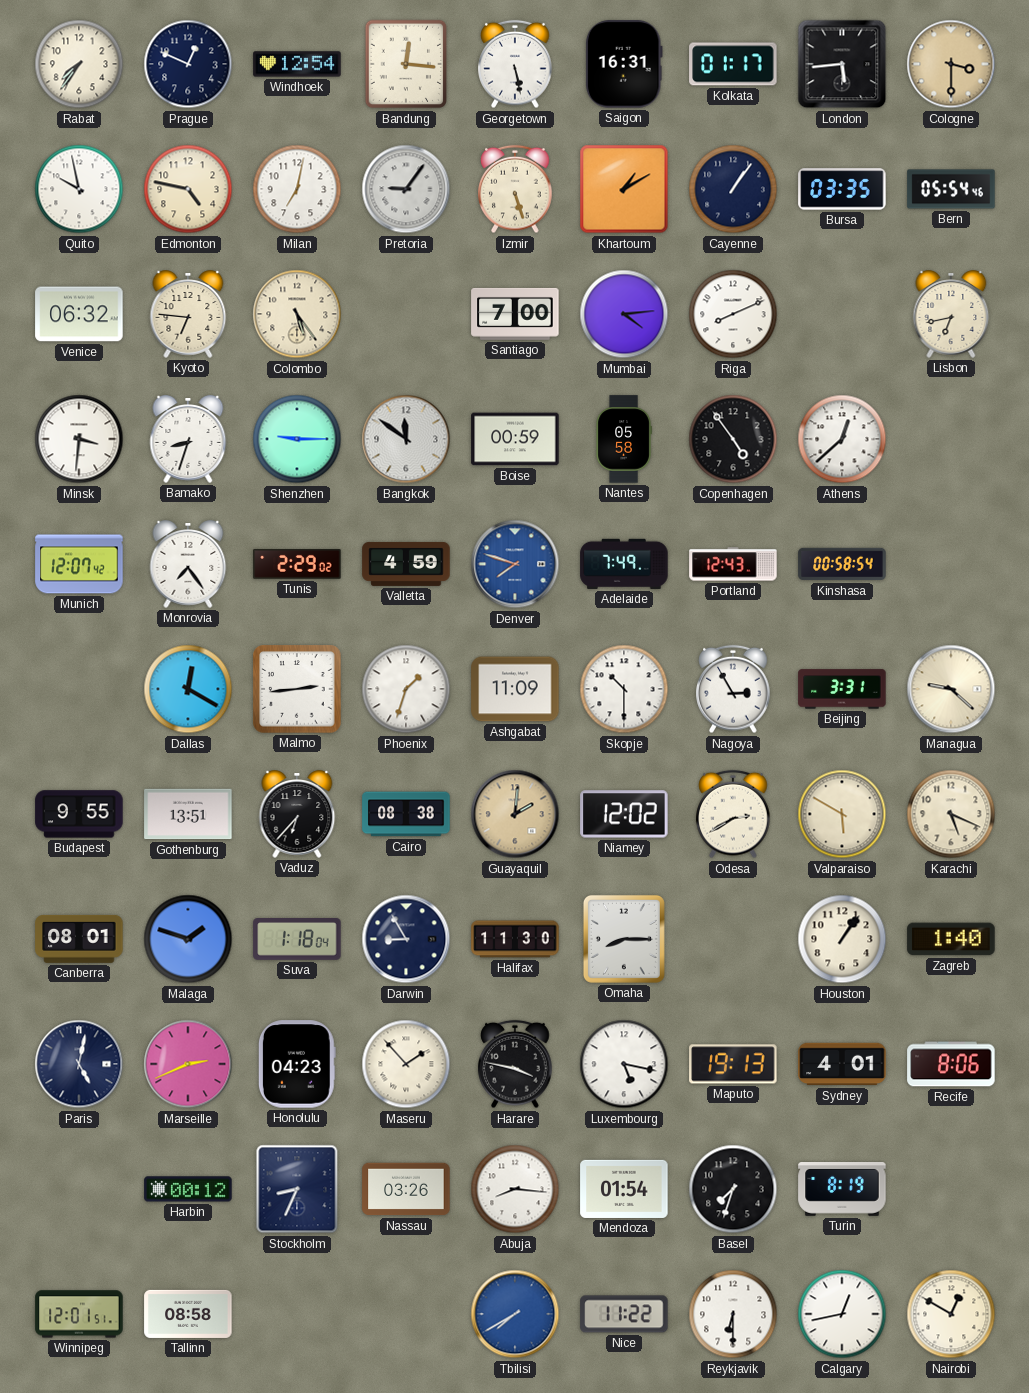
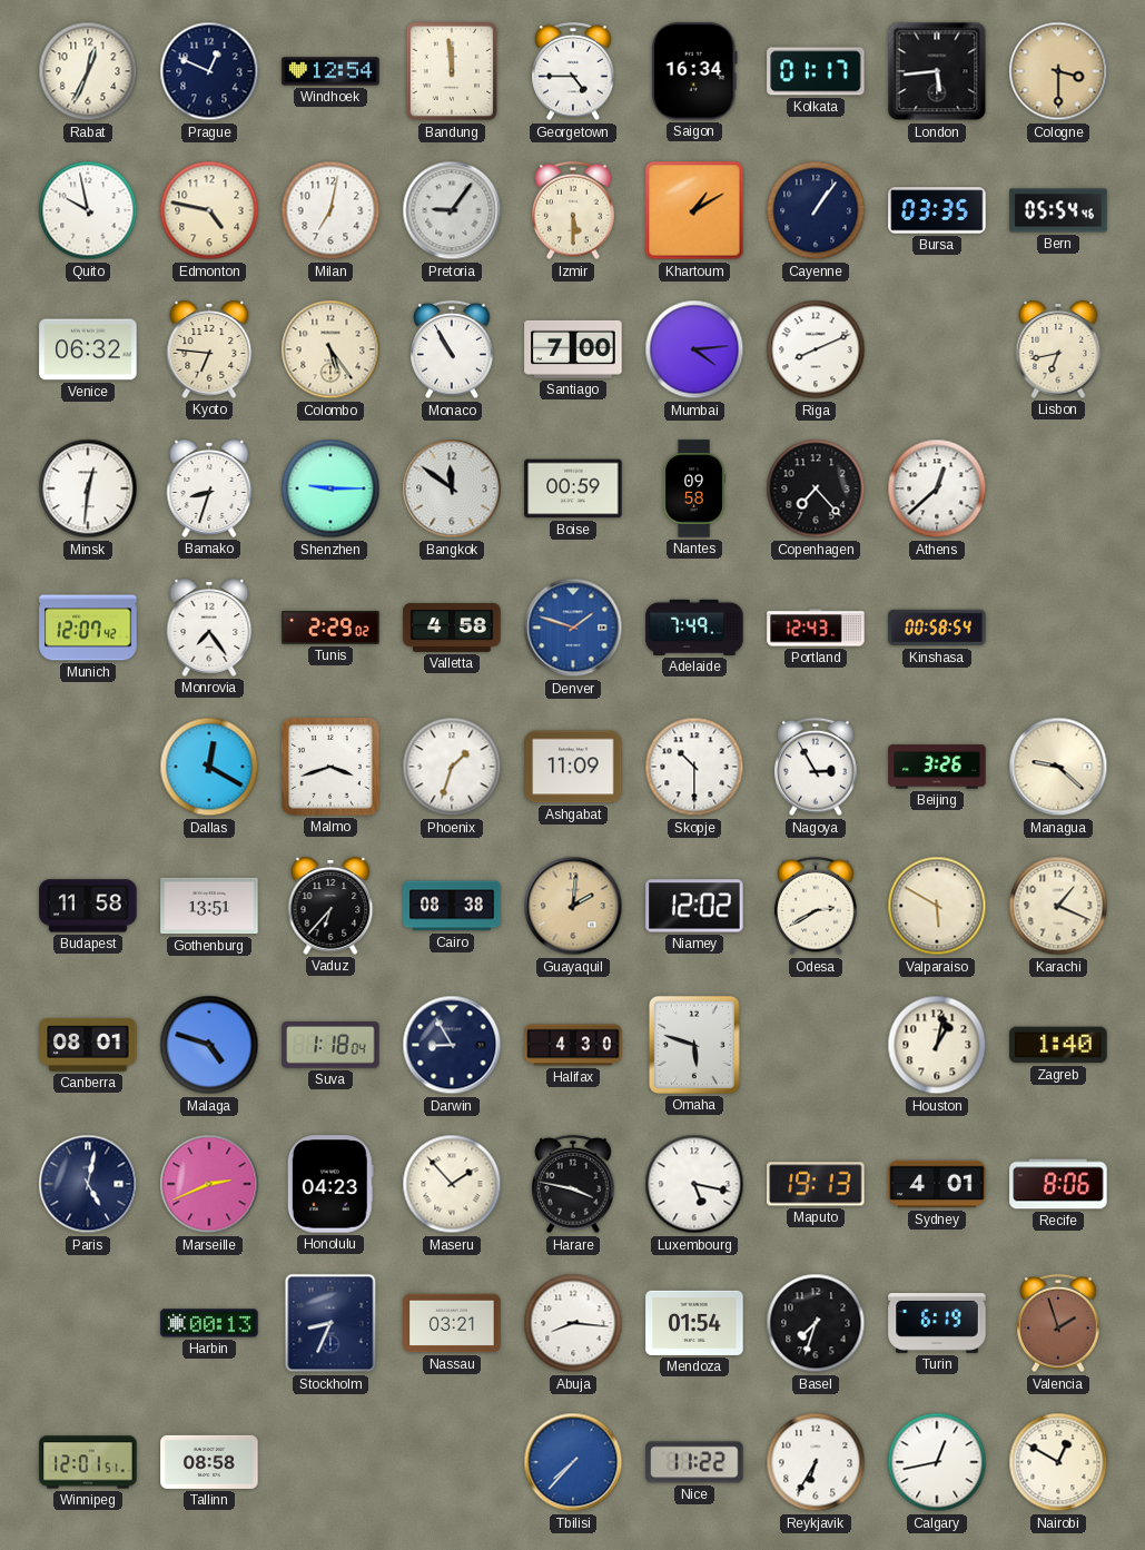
Rabat: 7:36 -> 12:34 (88, 71)
Bandung: 12:16 -> 11:59 (452, 71)
Georgetown: 5:28 -> 4:45 (573, 71)
Saigon: 16:31 -> 16:34 (694, 71)
Izmir: 5:27 -> 5:30 (573, 210)
Monaco: none -> 10:55 (452, 349)
Minsk: 3:31 -> 12:31 (88, 488)
Nantes: 05:58 -> 09:58 (694, 488)
Copenhagen: 4:54 -> 7:23 (816, 488)
Valletta: 4:59 -> 4:58 (452, 628)
Denver: 7:48 -> 1:48 (573, 628)
Malmo: 2:44 -> 3:42 (330, 767)
Beijing: 3:31 -> 3:26 (937, 767)
Budapest: 9:55 -> 11:58 (88, 906)
Karachi: 5:19 -> 1:19 (1058, 906)
Malaga: 1:48 -> 4:48 (209, 1045)
Halifax: 11:30 -> 4:30 (573, 1045)
Omaha: 8:15 -> 5:48 (694, 1045)
Houston: 1:06 -> 1:02 (937, 1045)
Harbin: 00:12 -> 00:13 (209, 1323)
Nassau: 03:26 -> 03:21 (452, 1323)
Turin: 8:19 -> 6:19 (937, 1324)
Valencia: none -> 1:57 (1058, 1323)
Tbilisi: 7:40 -> 7:37 (573, 1462)
Reykjavik: 6:30 -> 6:35 (816, 1462)
